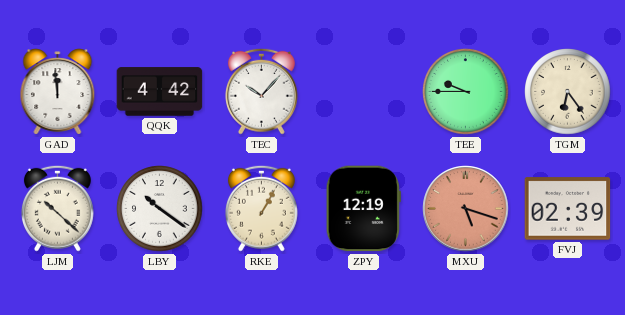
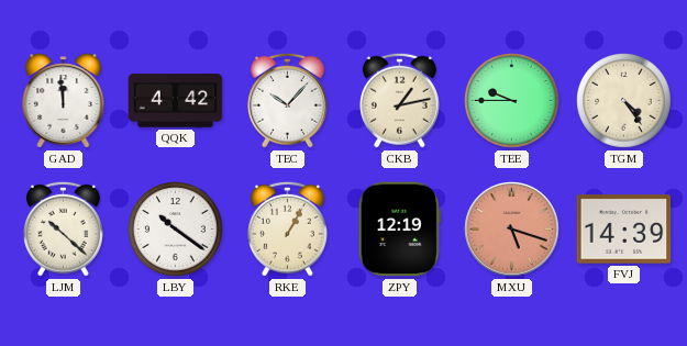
CKB: none -> 1:13 (399, 100)
TGM: 6:24 -> 4:24 (624, 101)
FVJ: 02:39 -> 14:39 (624, 230)
